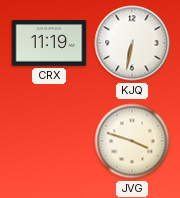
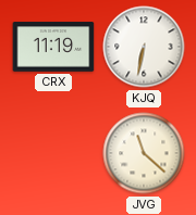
JVG: 3:48 -> 11:22 (144, 153)
